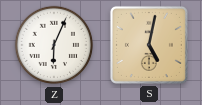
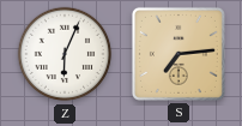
S: 5:02 -> 7:14 (179, 54)
